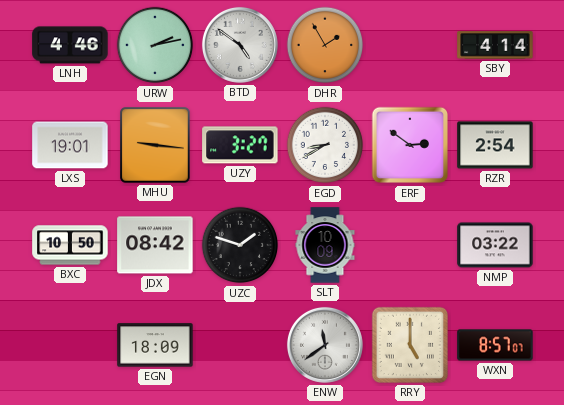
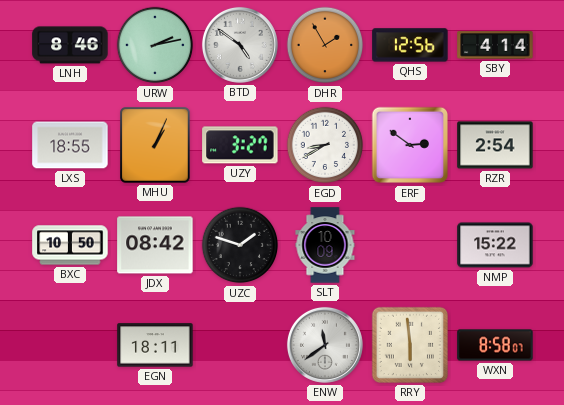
LNH: 4:46 -> 8:46 (70, 45)
QHS: none -> 12:56 (410, 45)
LXS: 19:01 -> 18:55 (70, 145)
MHU: 9:16 -> 1:04 (156, 145)
NMP: 03:22 -> 15:22 (495, 245)
EGN: 18:09 -> 18:11 (155, 345)
RRY: 5:00 -> 5:59 (410, 345)
WXN: 8:57 -> 8:58 (495, 345)
